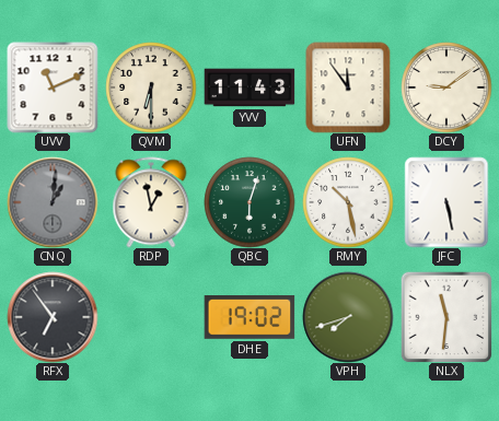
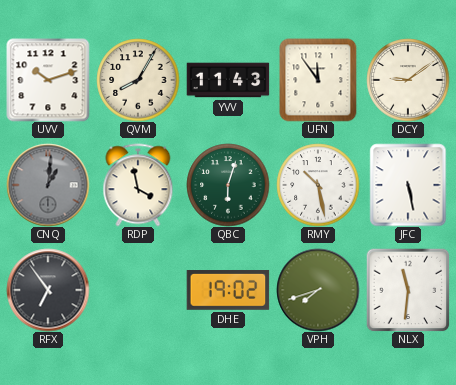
UVV: 11:11 -> 10:12 (48, 80)
QVM: 6:30 -> 8:05 (138, 80)
RDP: 12:58 -> 3:58 (138, 185)
